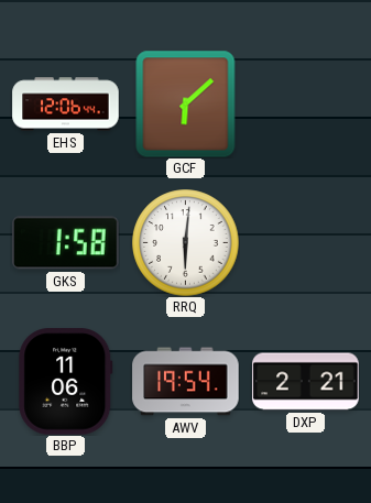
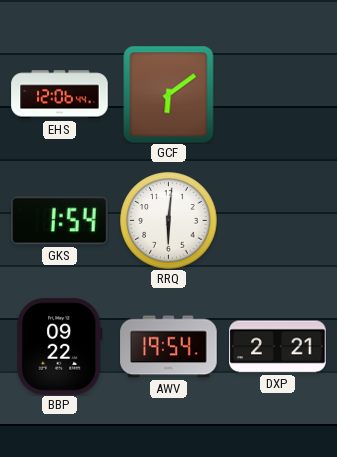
GCF: 6:08 -> 6:09 (169, 94)
GKS: 1:58 -> 1:54 (60, 221)
BBP: 11:06 -> 09:22 (60, 347)
